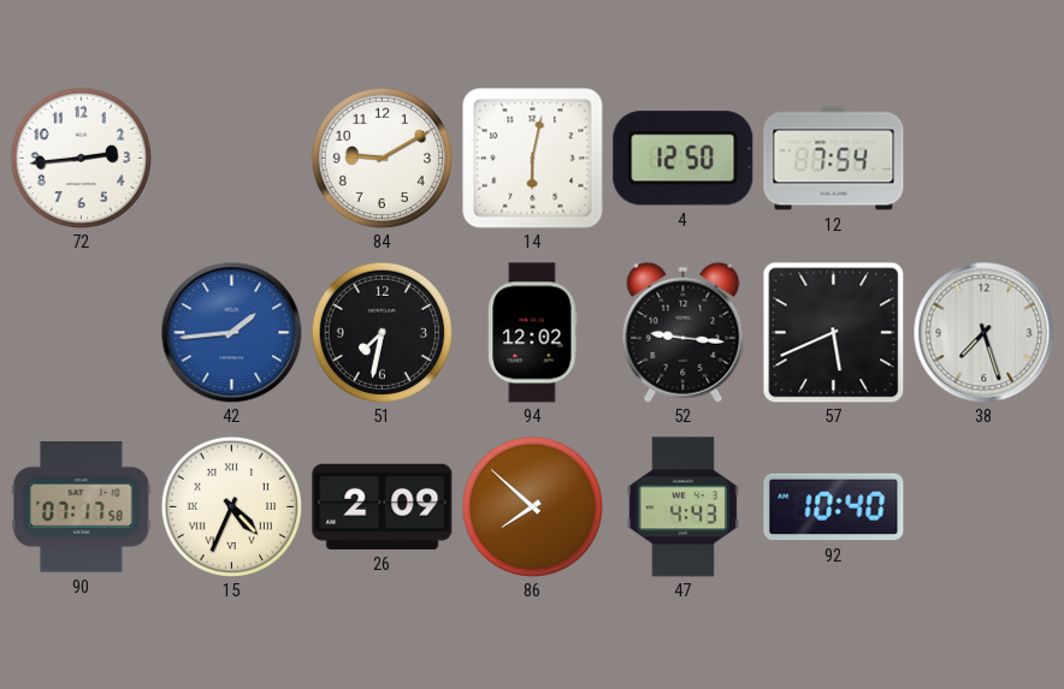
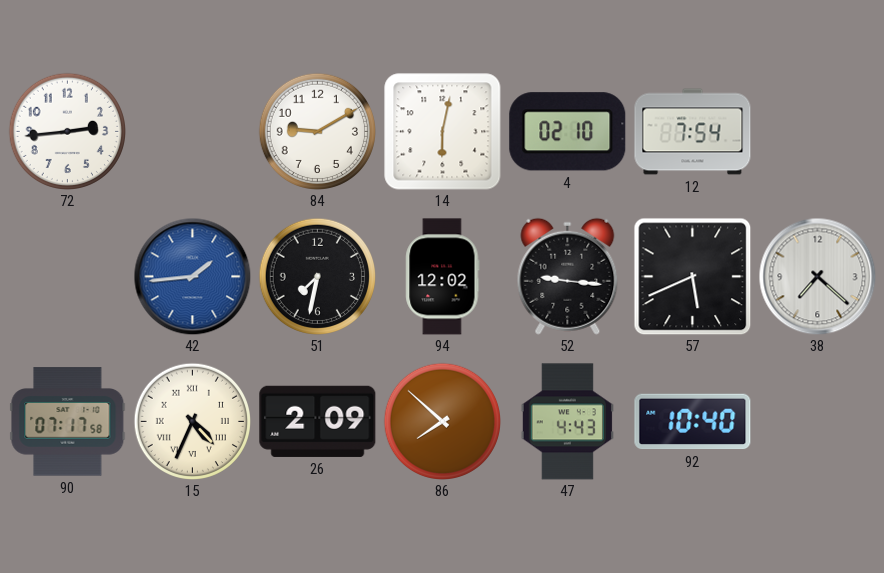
4: 12:50 -> 02:10 (568, 132)
38: 7:27 -> 7:22 (817, 276)
